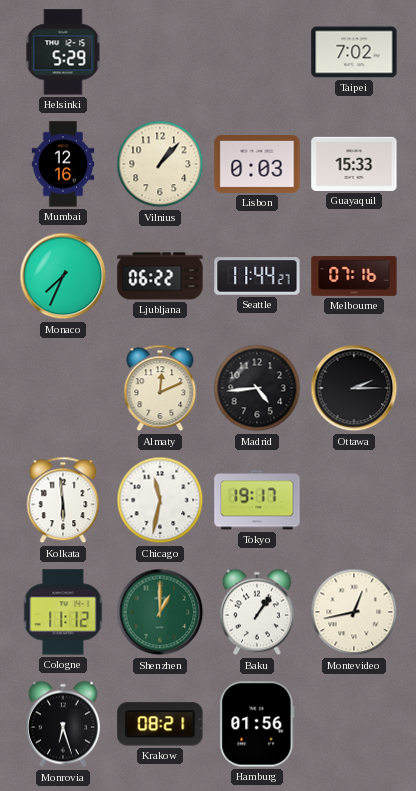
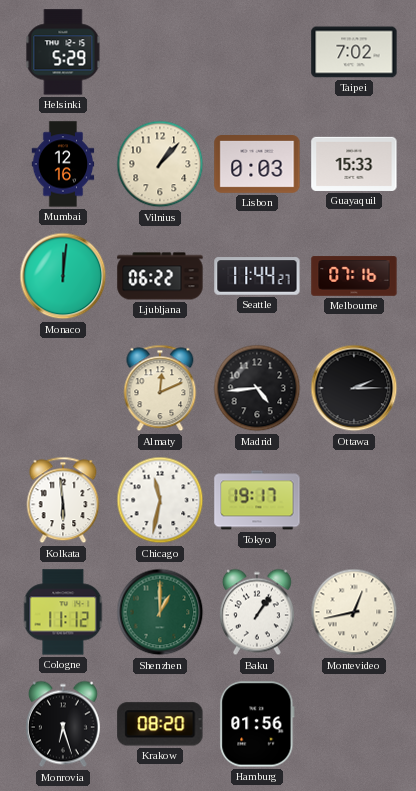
Monaco: 7:34 -> 12:01 (63, 276)
Krakow: 08:21 -> 08:20 (160, 724)
